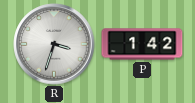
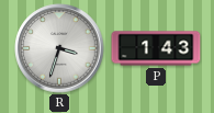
P: 1:42 -> 1:43 (156, 48)
